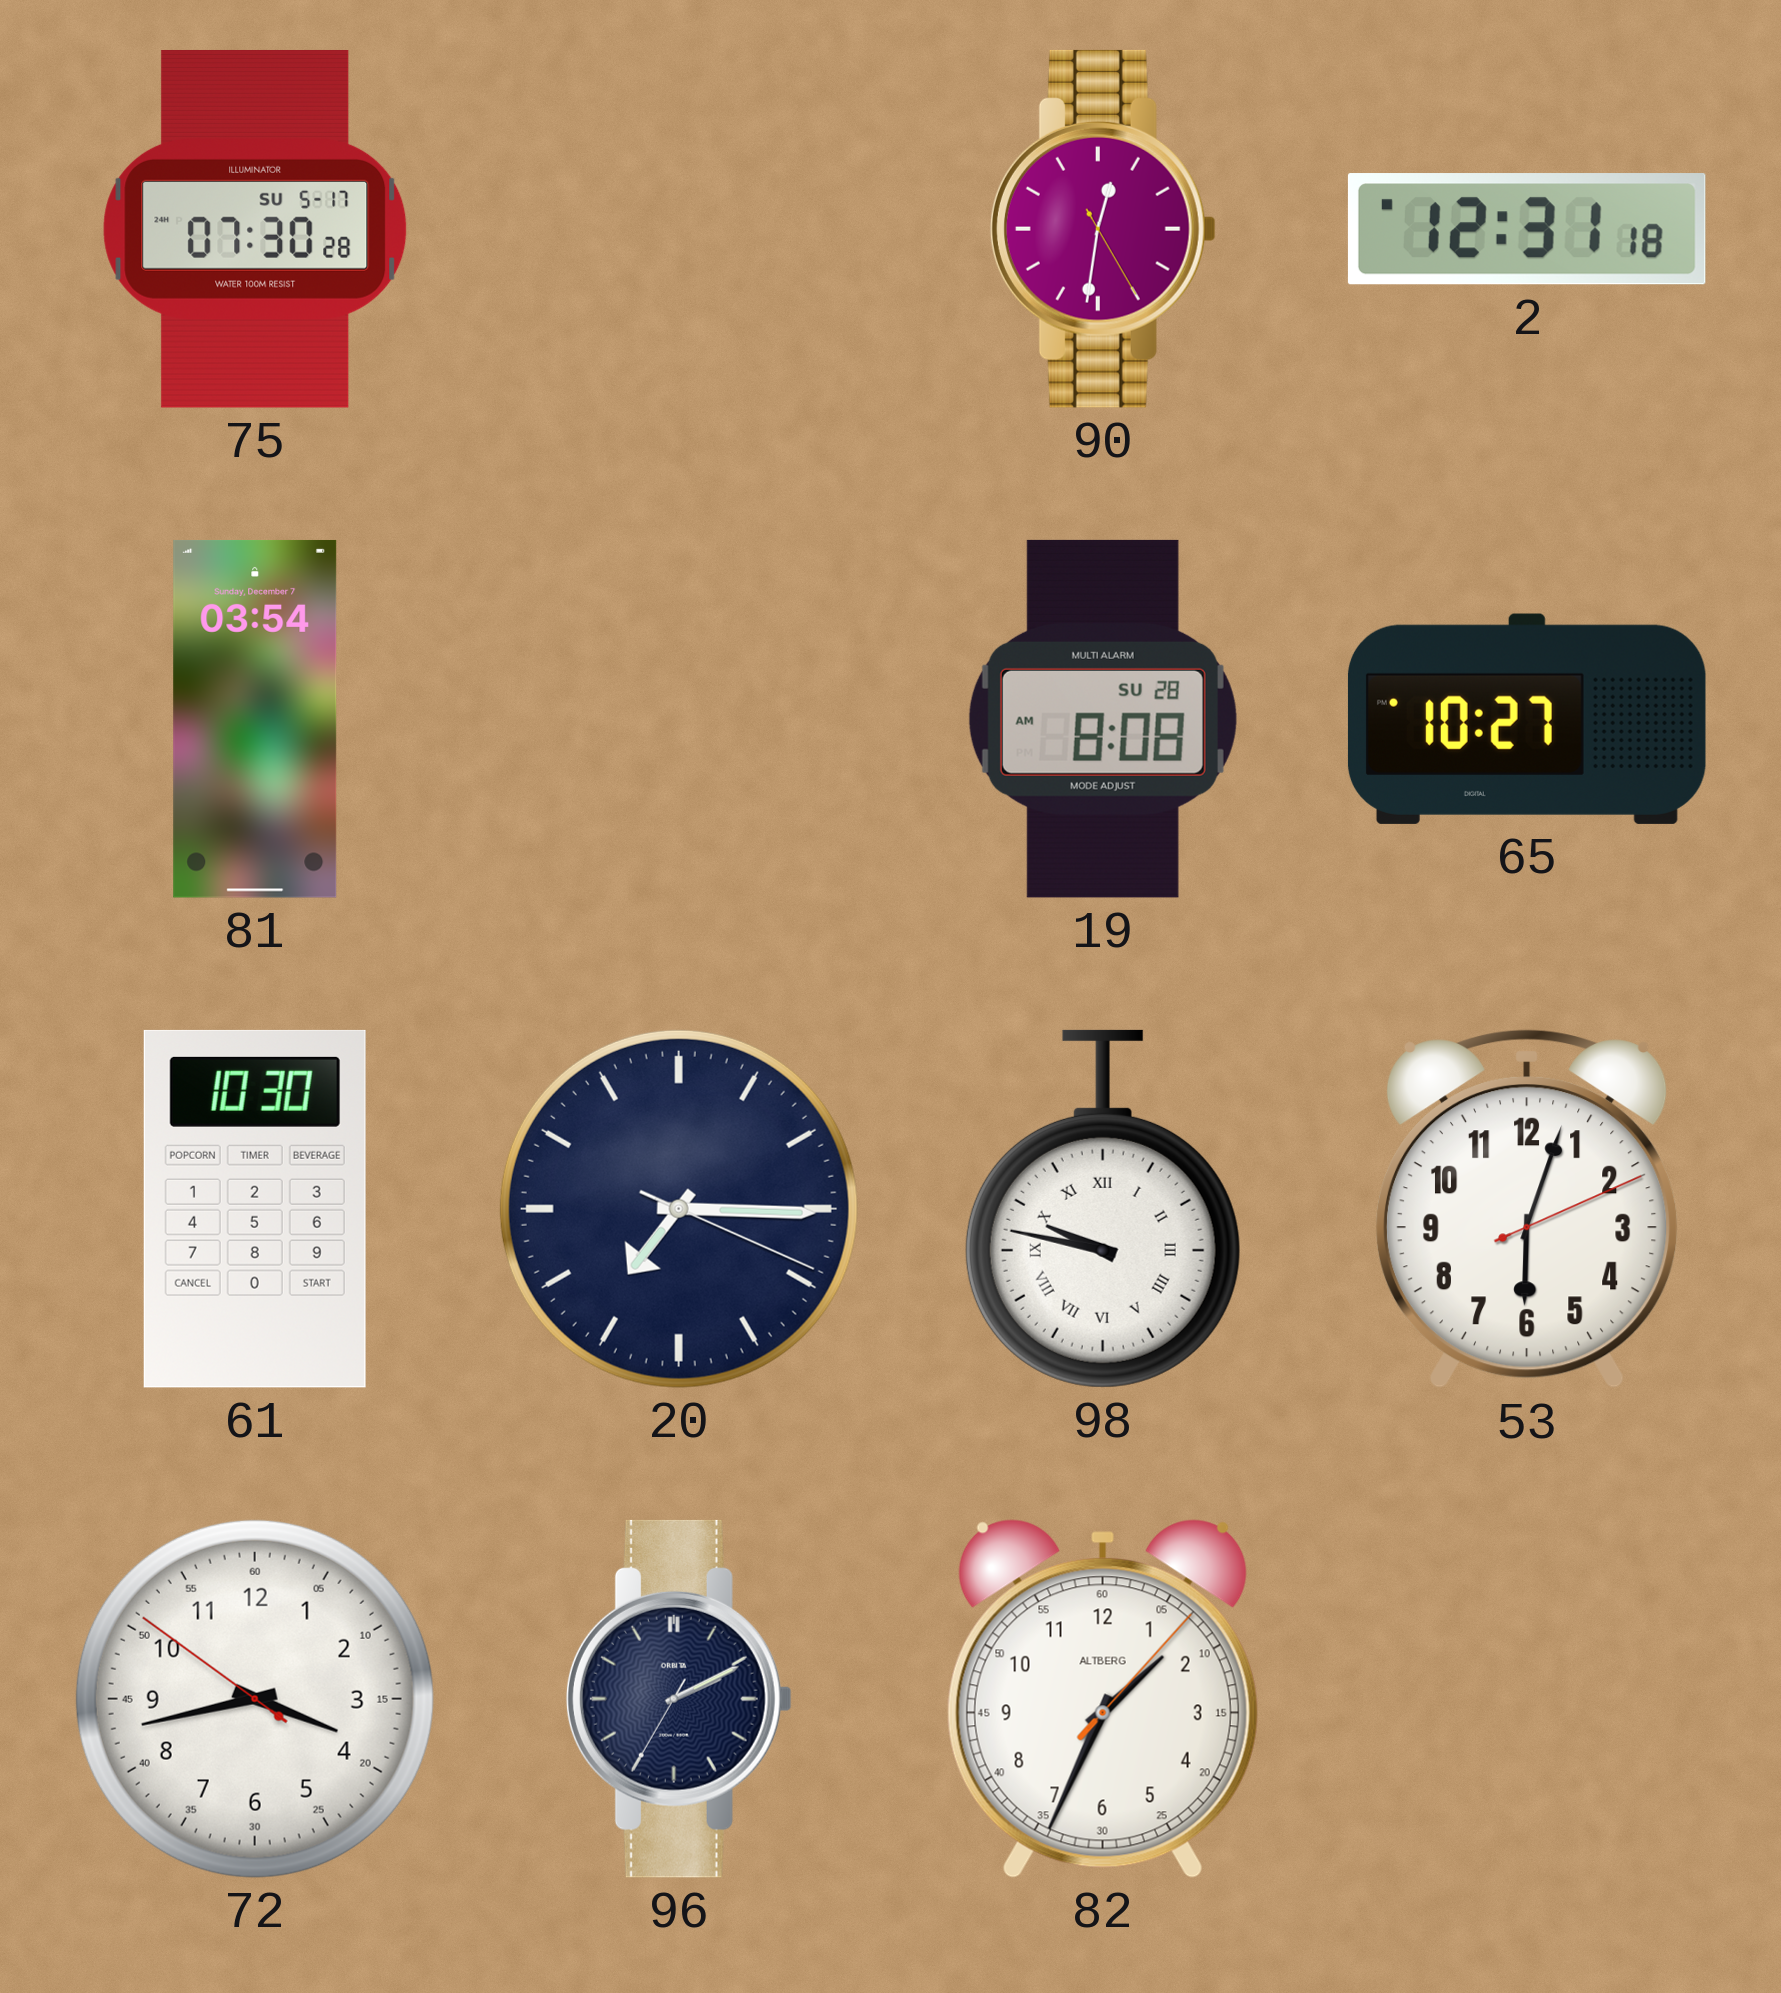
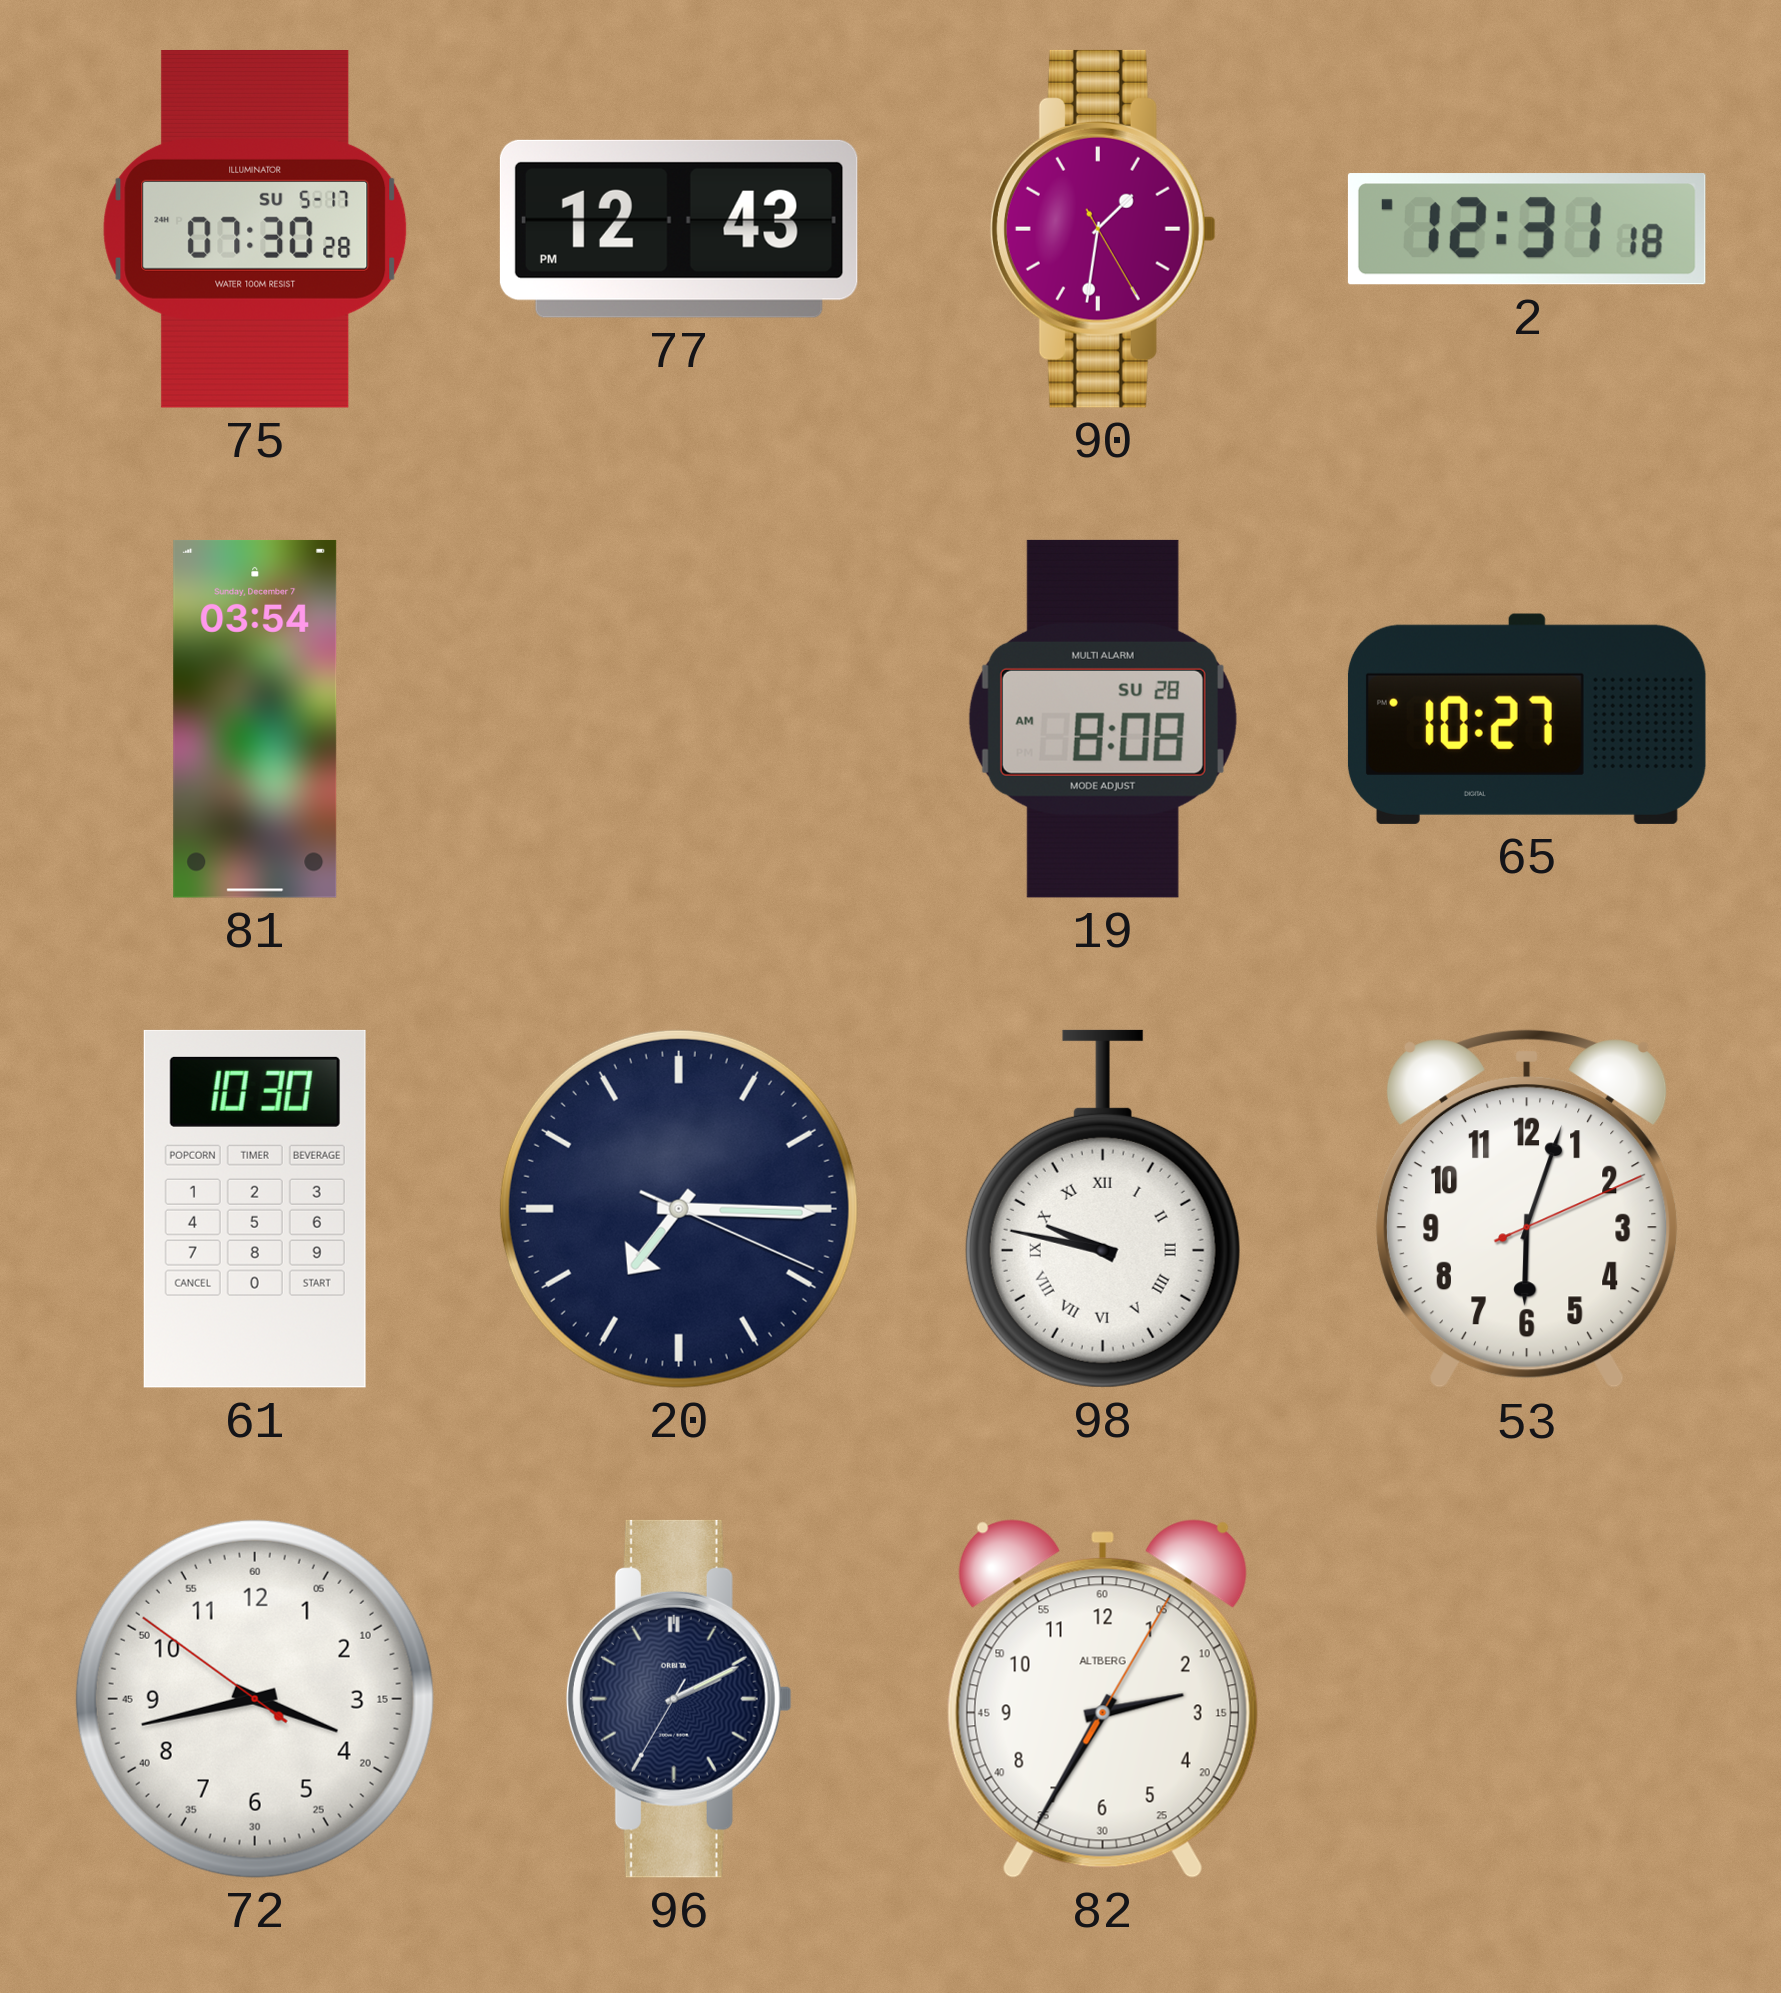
77: none -> 12:43 (679, 229)
90: 12:31 -> 1:31 (1103, 229)
82: 1:34 -> 2:35 (1103, 1699)
